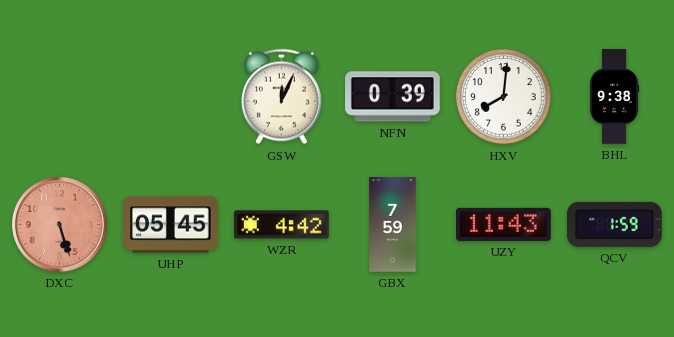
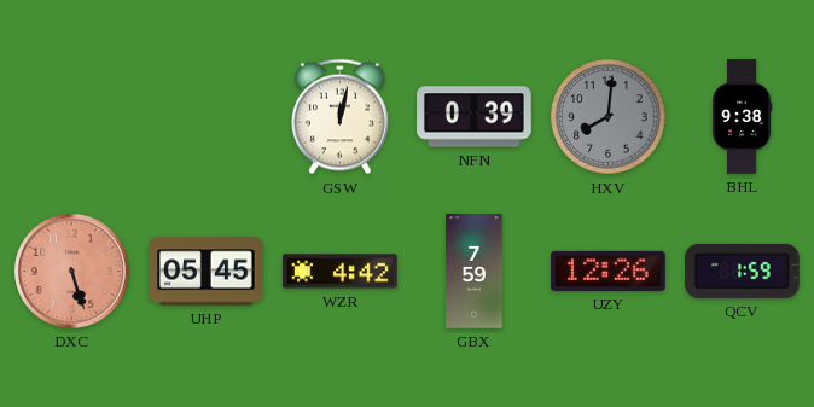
GSW: 12:04 -> 12:02 (341, 117)
HXV dial: white -> grey (609, 117)
UZY: 11:43 -> 12:26 (609, 271)
